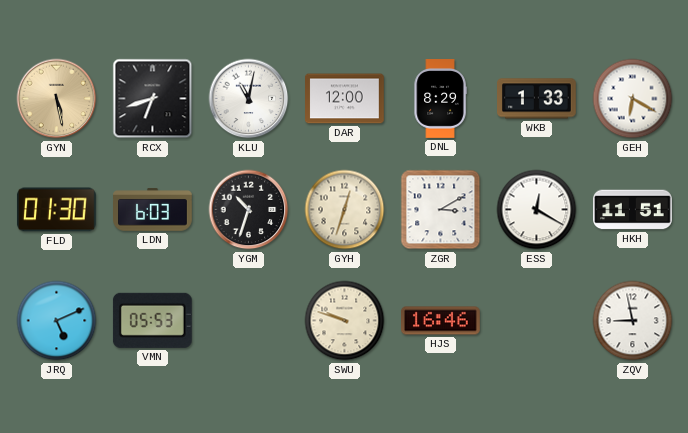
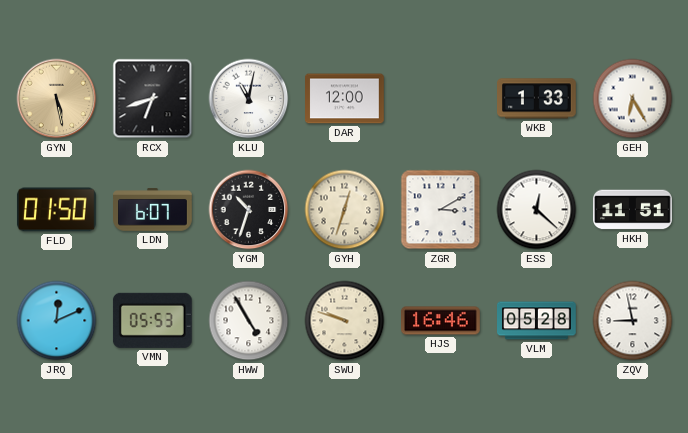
DNL: 8:29 -> none (440, 99)
GEH: 6:20 -> 6:25 (633, 99)
FLD: 01:30 -> 01:50 (57, 210)
LDN: 6:03 -> 6:07 (153, 210)
ESS: 12:20 -> 12:22 (537, 210)
JRQ: 5:11 -> 12:11 (57, 321)
HWW: none -> 4:55 (249, 321)
VLM: none -> 05:28 (537, 321)
